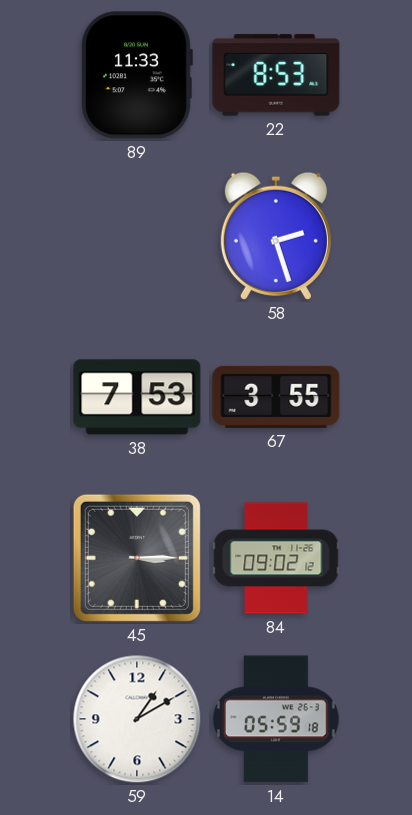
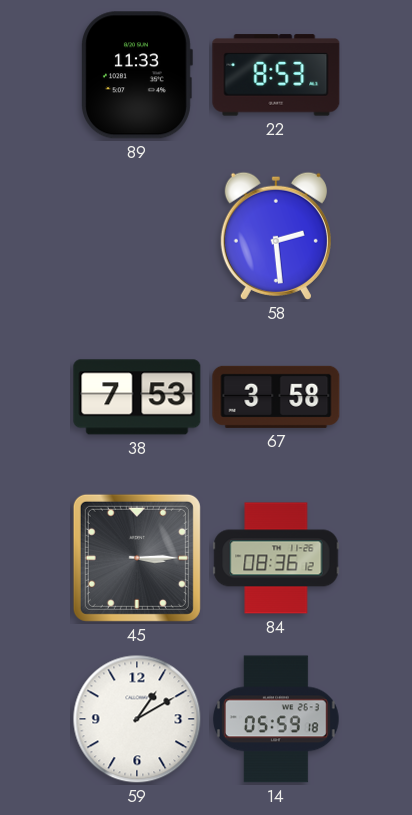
58: 2:27 -> 2:29 (276, 236)
67: 3:55 -> 3:58 (276, 397)
84: 09:02 -> 08:36 (276, 558)
